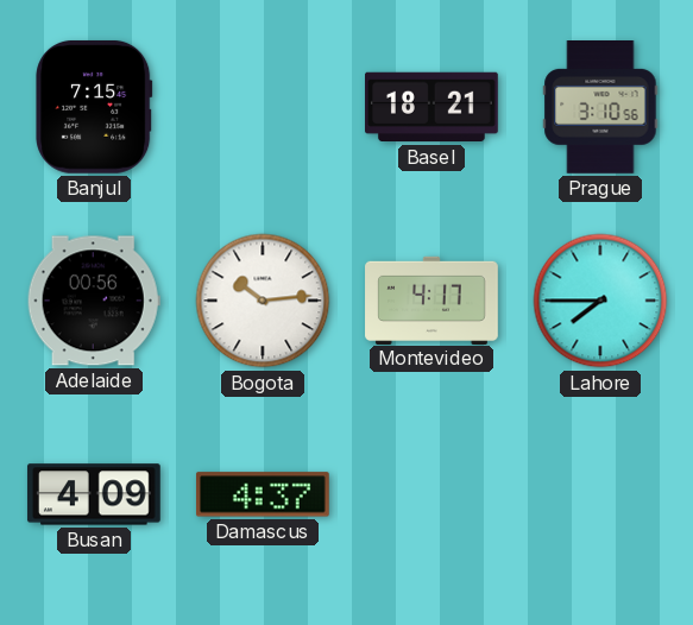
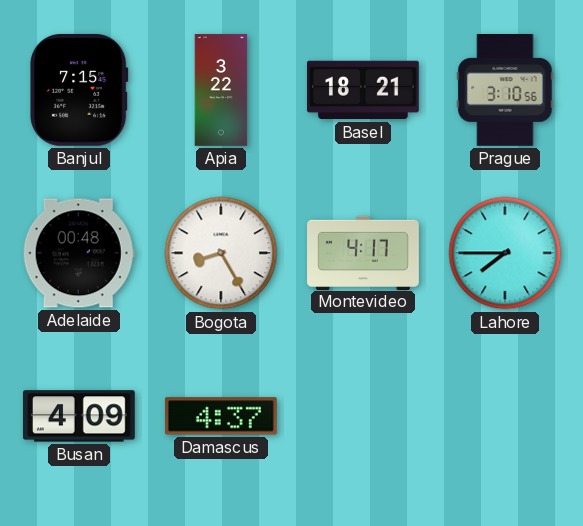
Apia: none -> 3:22 (221, 90)
Adelaide: 00:56 -> 00:48 (79, 253)
Bogota: 10:14 -> 8:25 (221, 253)
